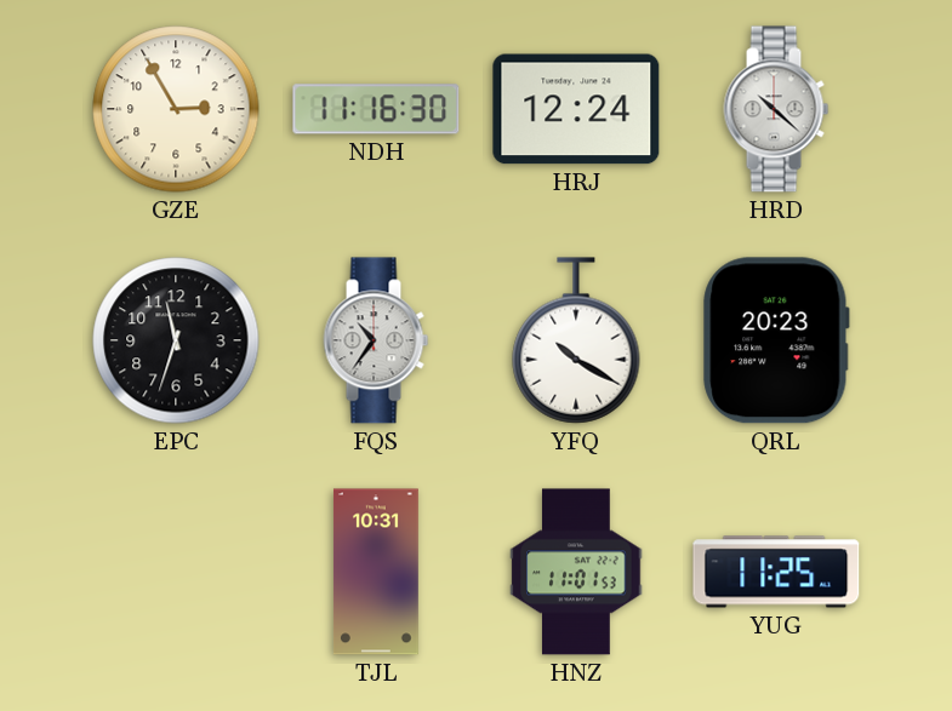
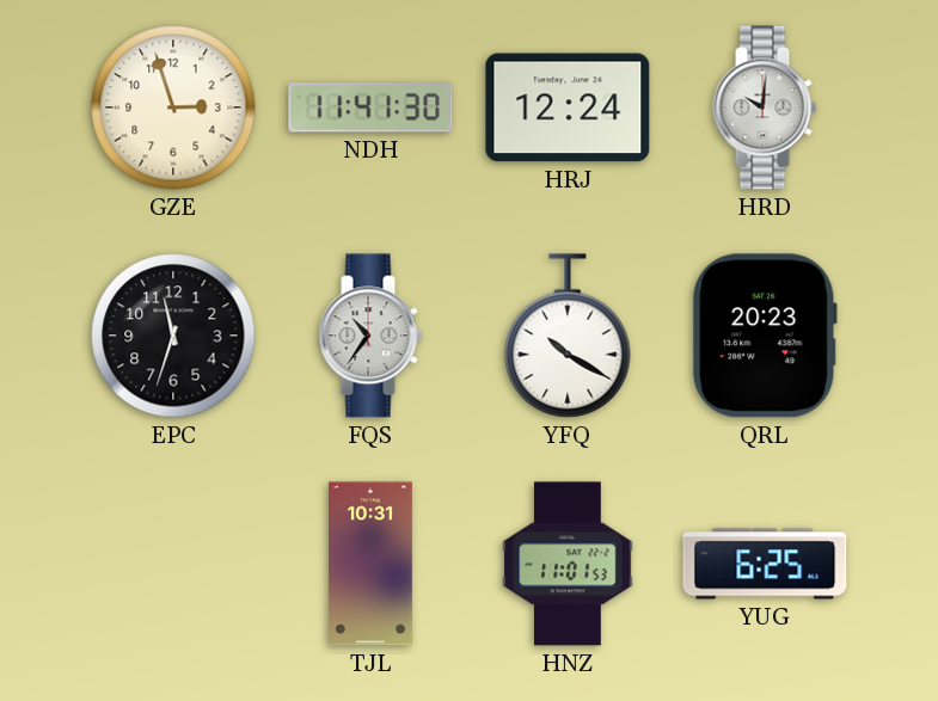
GZE: 2:55 -> 2:57 (173, 107)
NDH: 11:16 -> 11:41 (370, 107)
HRD: 10:22 -> 10:01 (765, 107)
YUG: 11:25 -> 6:25 (765, 564)
